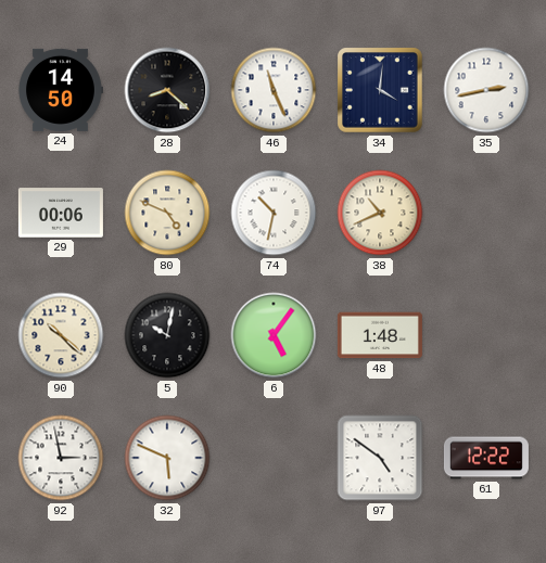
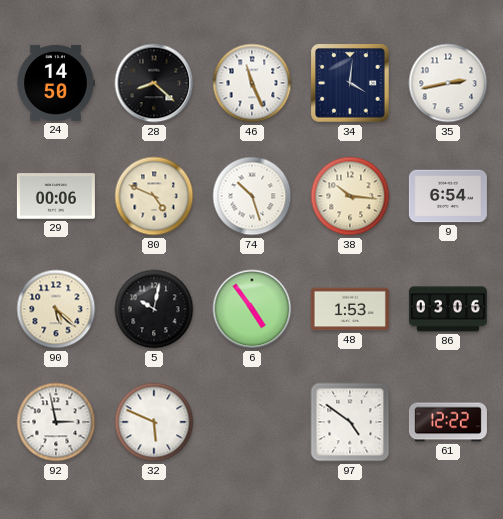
74: 10:32 -> 10:27 (252, 196)
38: 10:41 -> 10:16 (350, 196)
9: none -> 6:54 (448, 196)
90: 10:22 -> 5:22 (56, 309)
6: 5:06 -> 4:54 (252, 309)
48: 1:48 -> 1:53 (350, 309)
86: none -> 03:06 (448, 309)
